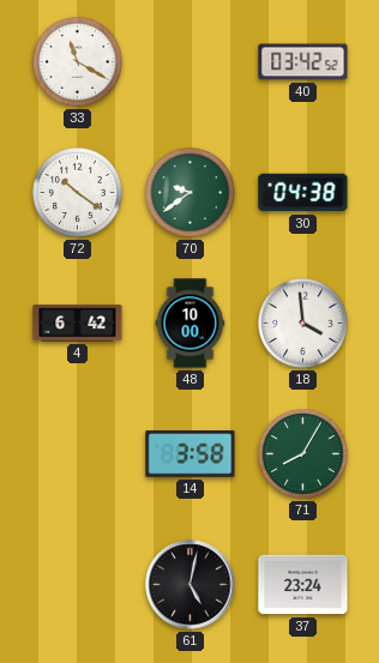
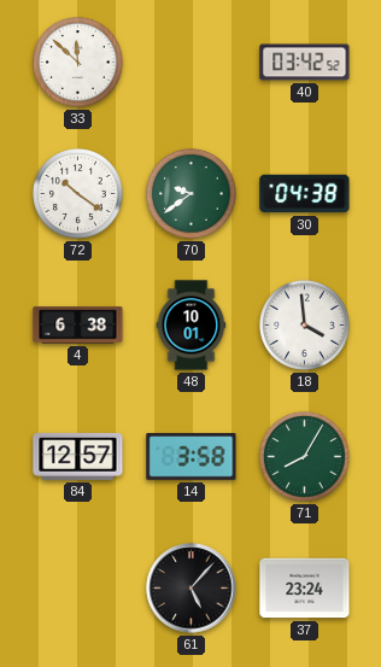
33: 11:20 -> 11:52 (78, 63)
4: 6:42 -> 6:38 (78, 326)
48: 10:00 -> 10:01 (192, 326)
84: none -> 12:57 (78, 456)
61: 5:02 -> 5:07 (192, 589)
